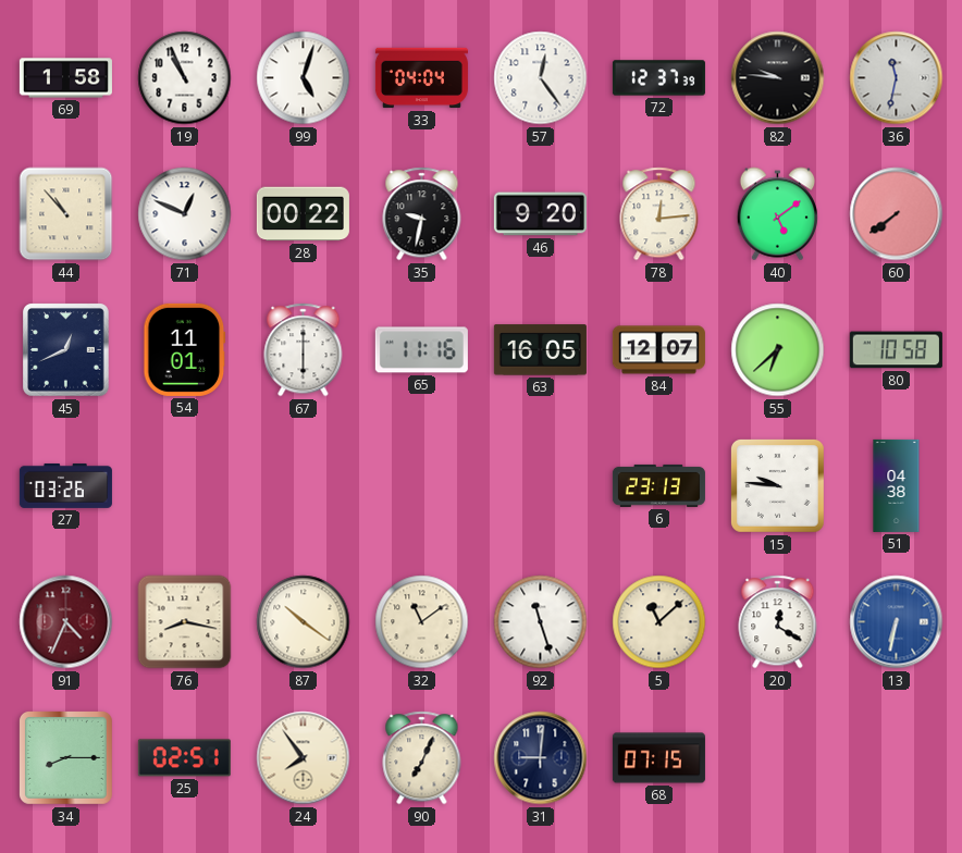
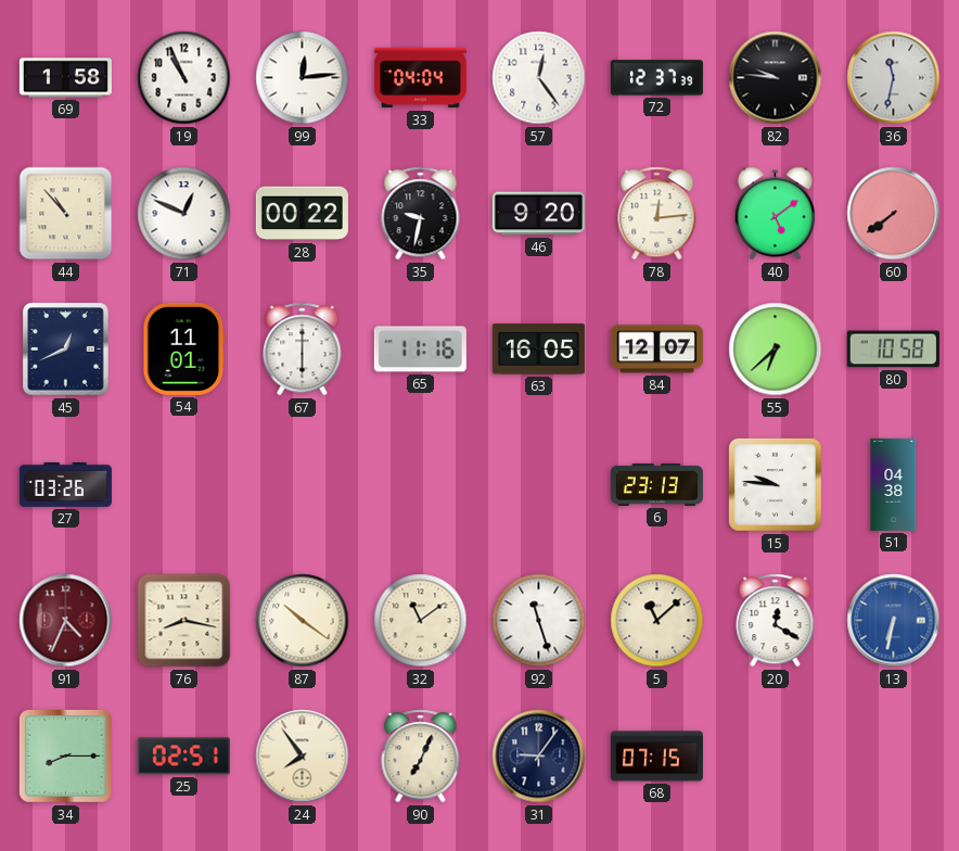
99: 5:03 -> 12:14 (303, 78)
31: 9:01 -> 9:06 (539, 757)
